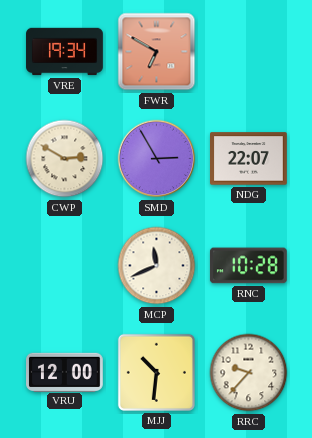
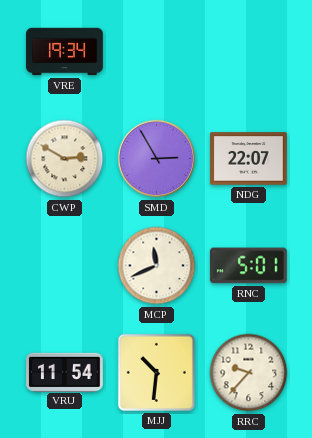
FWR: 6:50 -> none (157, 52)
RNC: 10:28 -> 5:01 (248, 266)
VRU: 12:00 -> 11:54 (65, 372)
